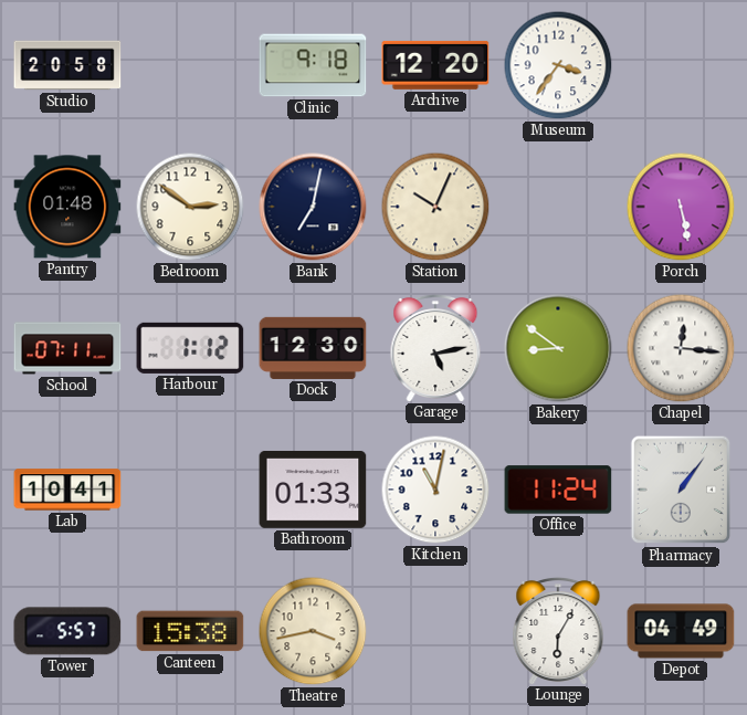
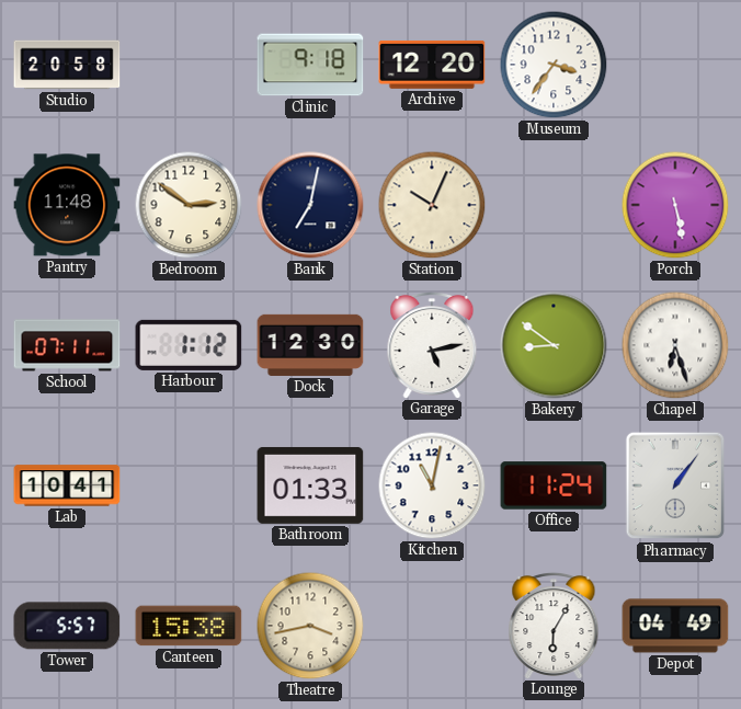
Pantry: 01:48 -> 11:48 (67, 205)
Chapel: 12:16 -> 6:27 (675, 345)
